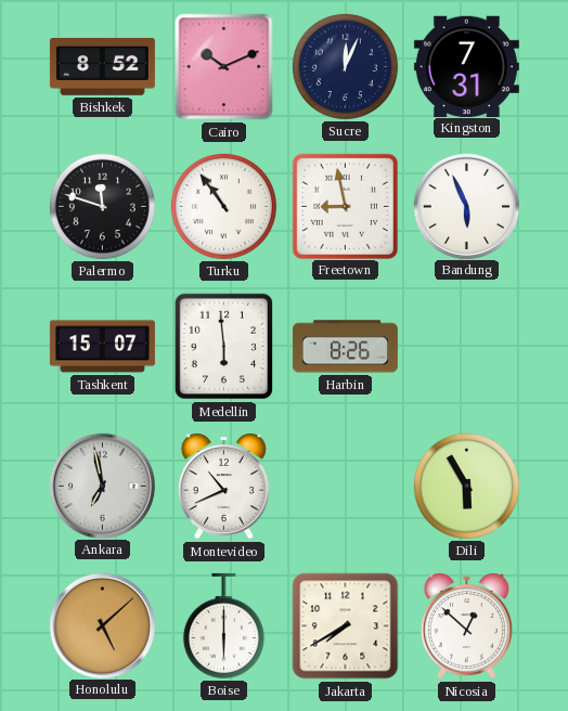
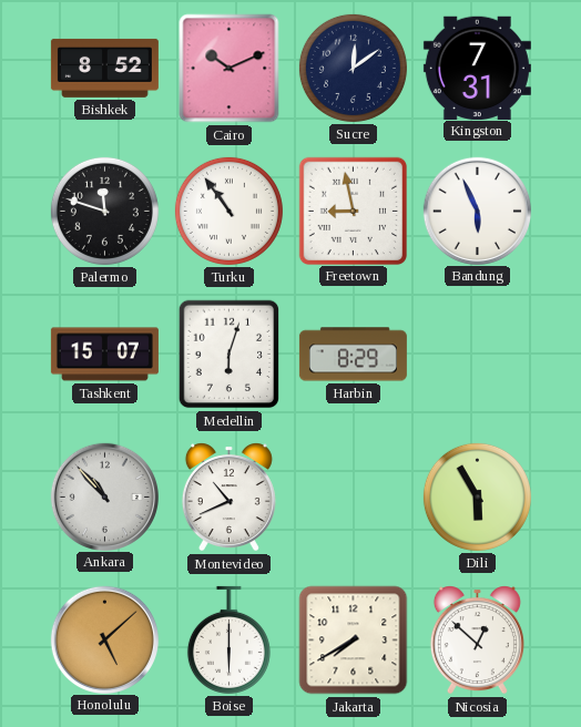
Sucre: 12:04 -> 12:09 (353, 68)
Medellin: 5:59 -> 6:03 (230, 355)
Harbin: 8:26 -> 8:29 (353, 355)
Ankara: 6:58 -> 10:53 (104, 496)
